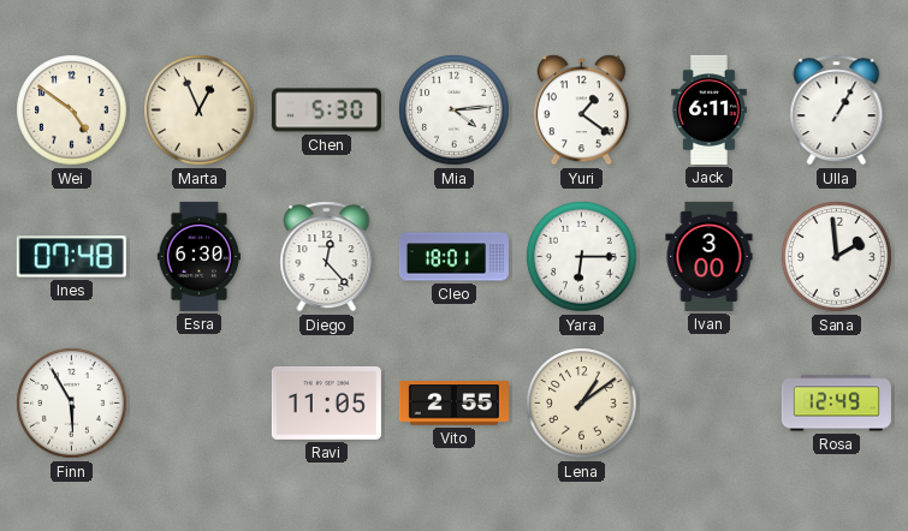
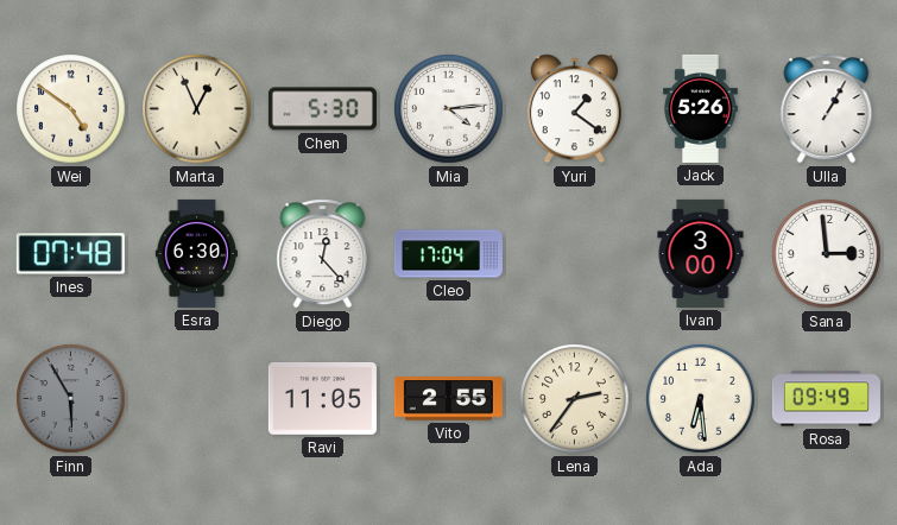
Jack: 6:11 -> 5:26 (701, 108)
Cleo: 18:01 -> 17:04 (448, 254)
Yara: 6:15 -> none (582, 257)
Sana: 1:59 -> 2:59 (827, 254)
Finn dial: white -> grey (71, 399)
Lena: 1:09 -> 2:36 (575, 399)
Ada: none -> 6:29 (701, 399)
Rosa: 12:49 -> 09:49 (826, 399)
